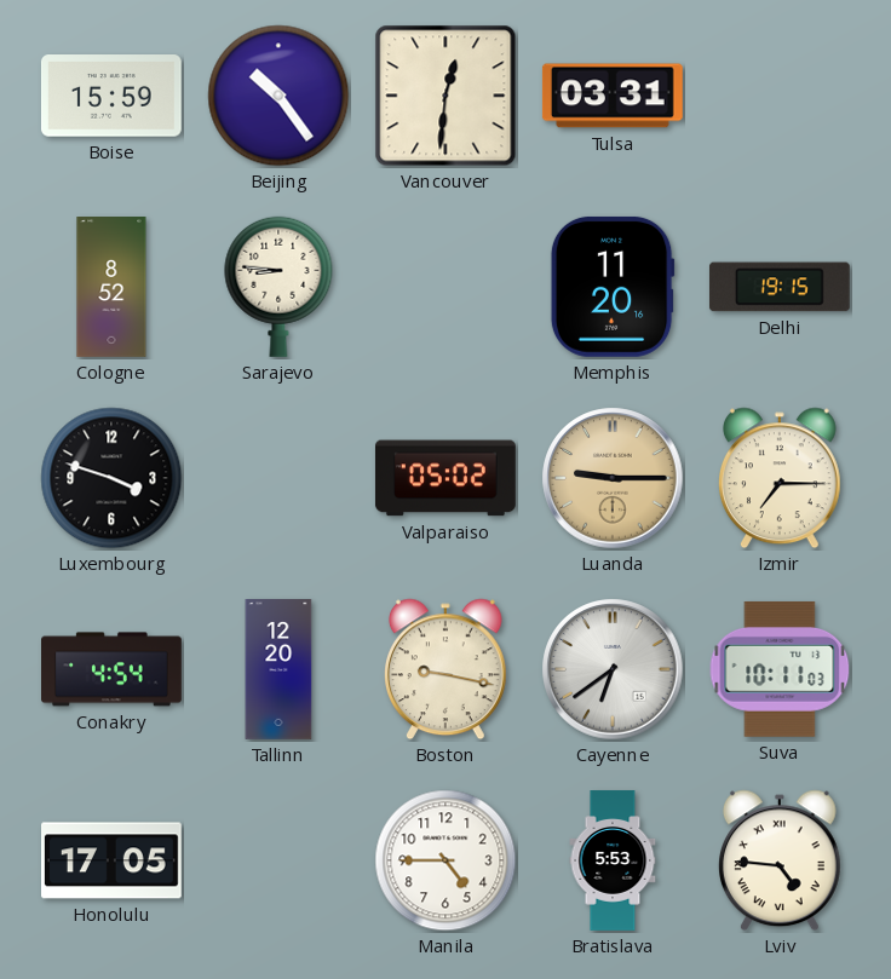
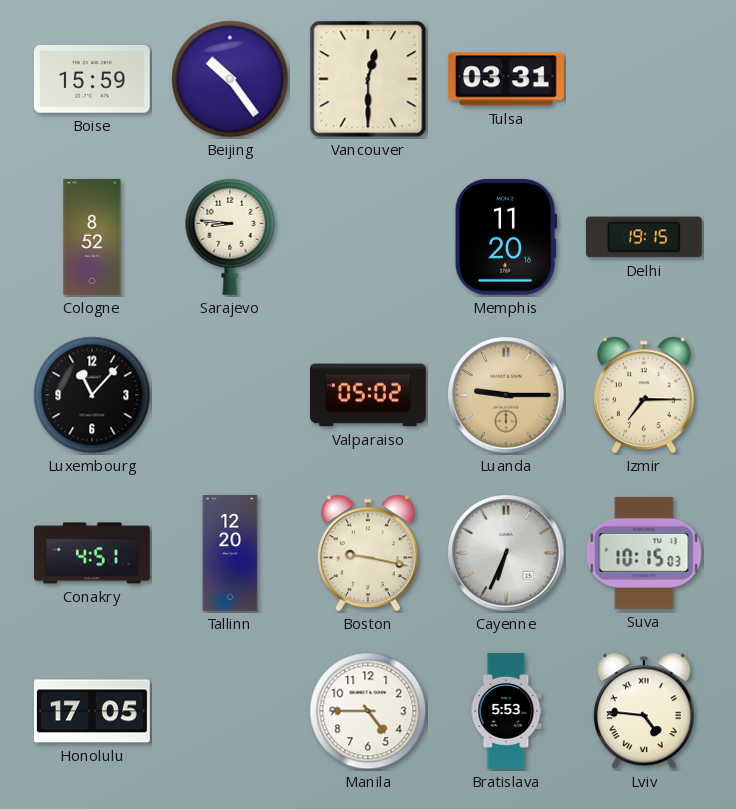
Vancouver: 12:31 -> 12:30 (368, 79)
Luxembourg: 3:48 -> 11:07 (92, 395)
Conakry: 4:54 -> 4:51 (93, 553)
Cayenne: 6:39 -> 6:34 (506, 553)
Suva: 10:11 -> 10:15 (644, 553)
